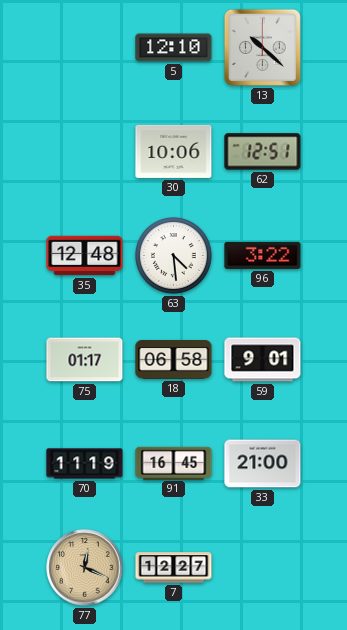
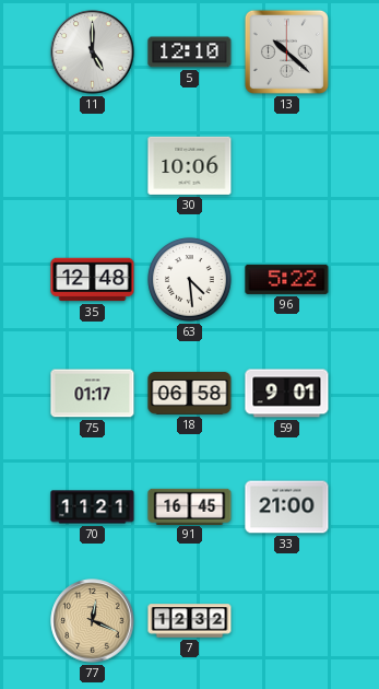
11: none -> 5:00 (93, 52)
62: 12:51 -> none (263, 152)
96: 3:22 -> 5:22 (287, 279)
70: 11:19 -> 11:21 (93, 507)
7: 12:27 -> 12:32 (190, 621)
